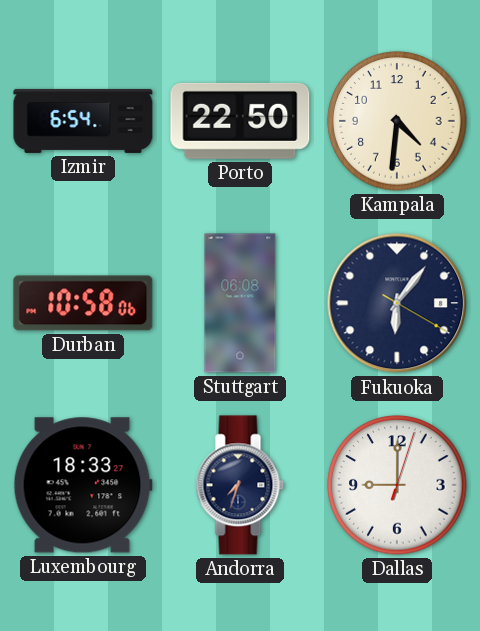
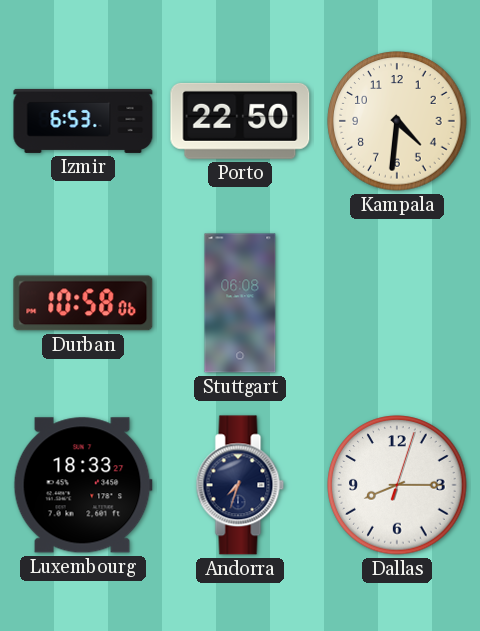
Izmir: 6:54 -> 6:53 (83, 121)
Fukuoka: 6:06 -> none (397, 303)
Dallas: 9:00 -> 8:15 (397, 485)
